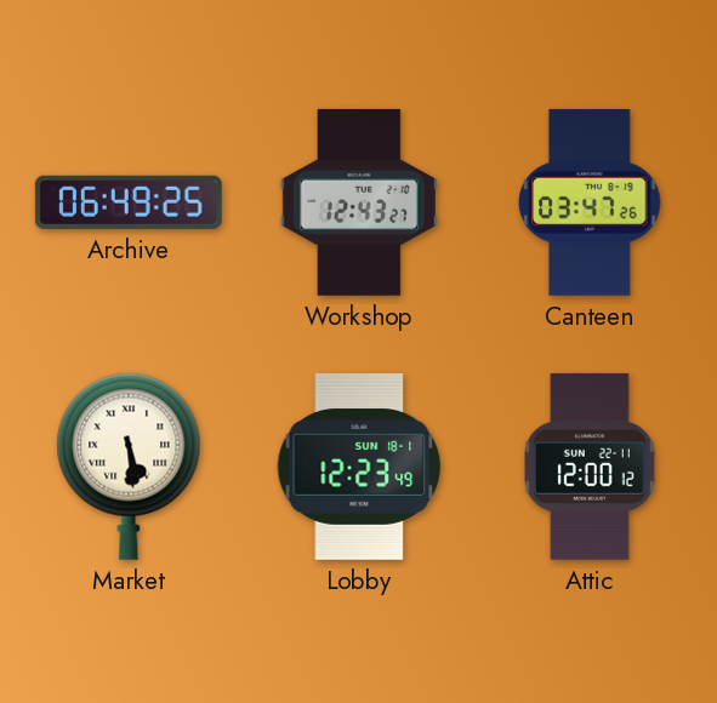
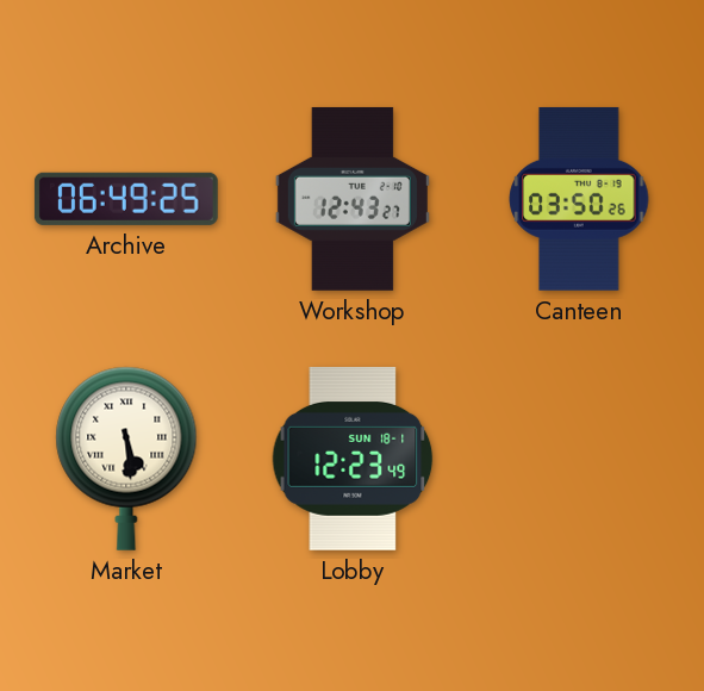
Canteen: 03:47 -> 03:50 (579, 199)
Attic: 12:00 -> none (590, 467)
